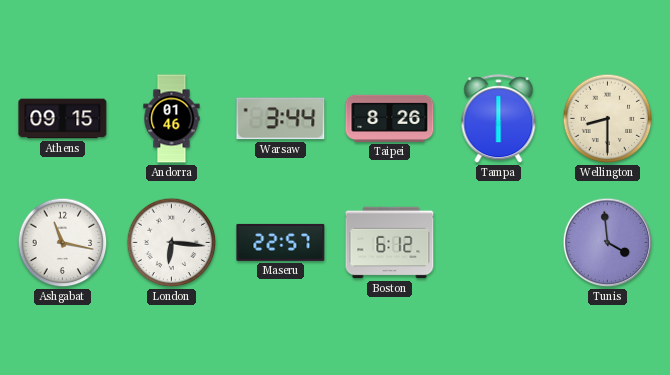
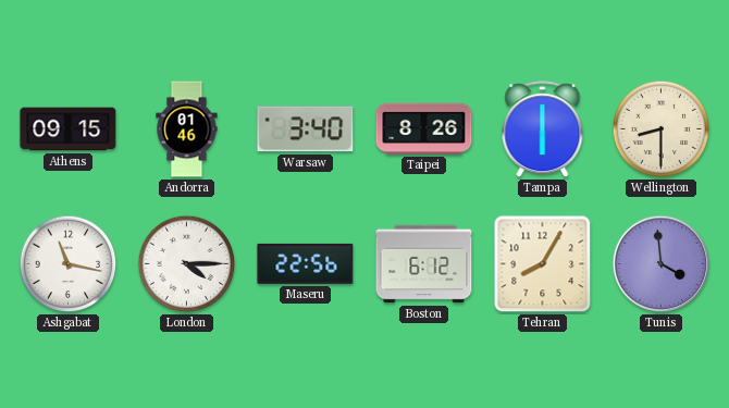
Warsaw: 3:44 -> 3:40 (306, 129)
London: 6:16 -> 4:15 (187, 264)
Maseru: 22:57 -> 22:56 (306, 263)
Tehran: none -> 8:05 (543, 264)
